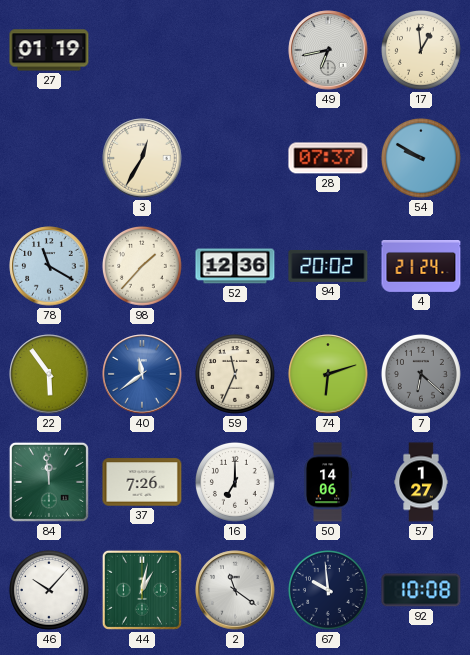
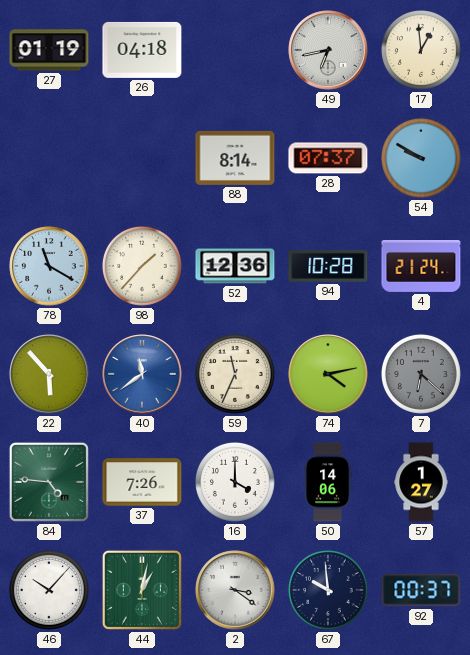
26: none -> 04:18 (142, 50)
3: 12:35 -> none (142, 158)
88: none -> 8:14 (235, 158)
94: 20:02 -> 10:28 (328, 266)
22: 5:54 -> 5:53 (49, 374)
74: 6:12 -> 4:13 (328, 374)
84: 11:59 -> 4:46 (49, 482)
16: 7:00 -> 4:00 (235, 482)
2: 11:21 -> 3:21 (235, 590)
92: 10:08 -> 00:37 (421, 590)
